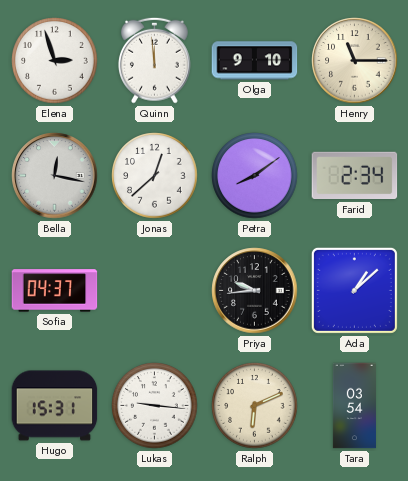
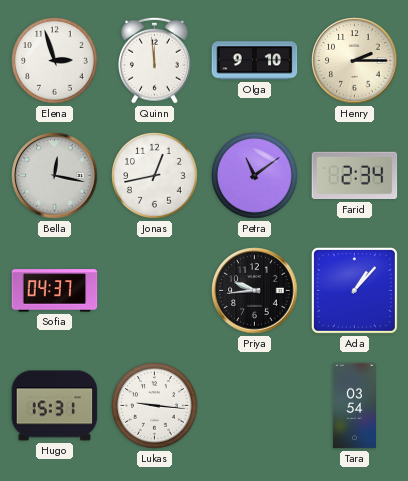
Henry: 11:15 -> 2:15 (355, 61)
Jonas: 12:38 -> 12:43 (155, 176)
Petra: 8:09 -> 11:09 (255, 176)
Ada: 1:08 -> 1:07 (354, 290)
Ralph: 6:11 -> none (255, 406)
